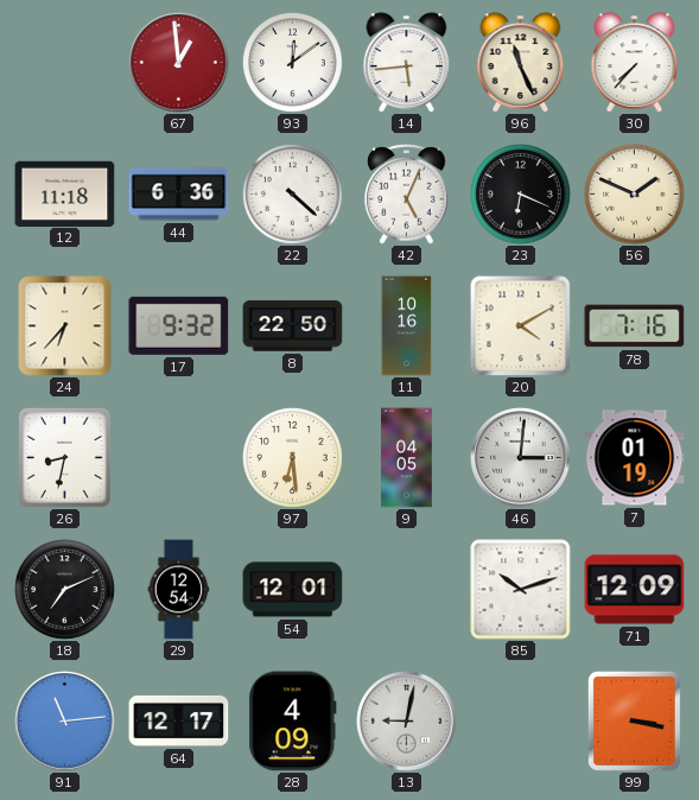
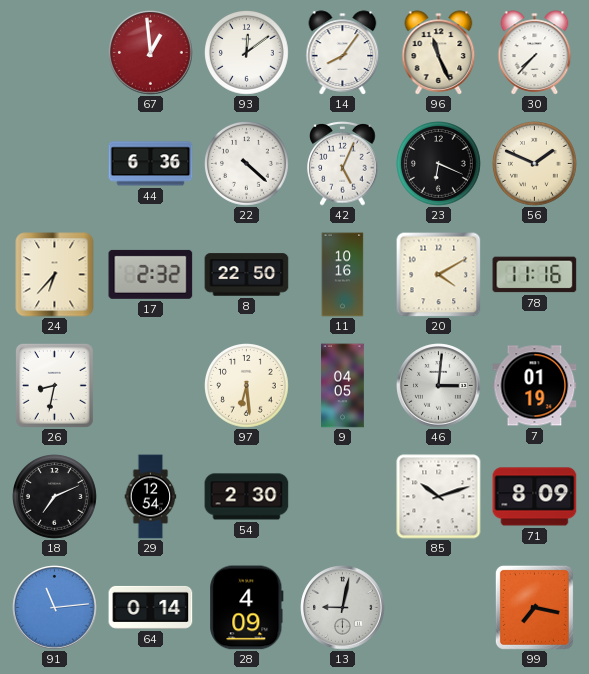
14: 5:44 -> 8:06 (343, 53)
12: 11:18 -> none (65, 193)
17: 9:32 -> 2:32 (151, 274)
78: 7:16 -> 11:16 (535, 275)
54: 12:01 -> 2:30 (247, 497)
71: 12:09 -> 8:09 (535, 497)
64: 12:17 -> 0:14 (151, 607)
99: 3:17 -> 7:17 (534, 607)
